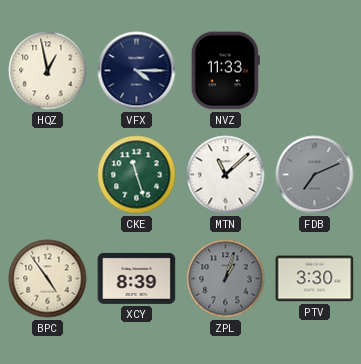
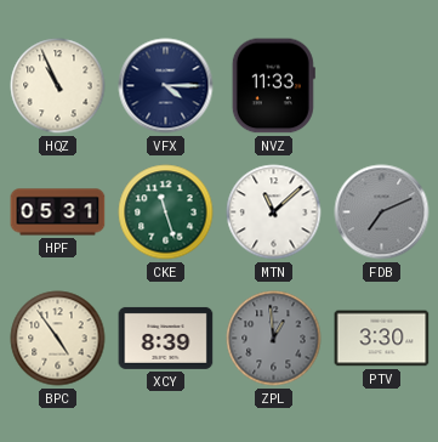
HQZ: 12:58 -> 10:56 (58, 86)
HPF: none -> 05:31 (58, 212)
ZPL: 1:03 -> 12:59 (274, 339)
